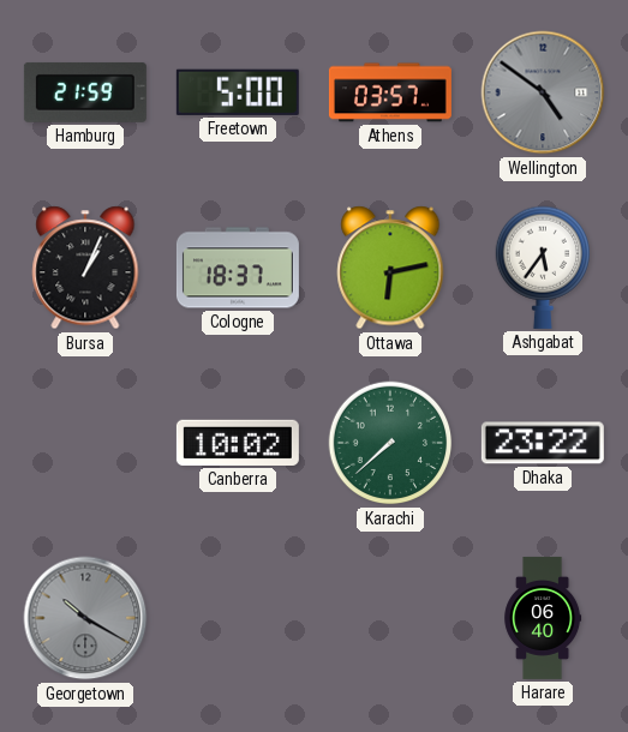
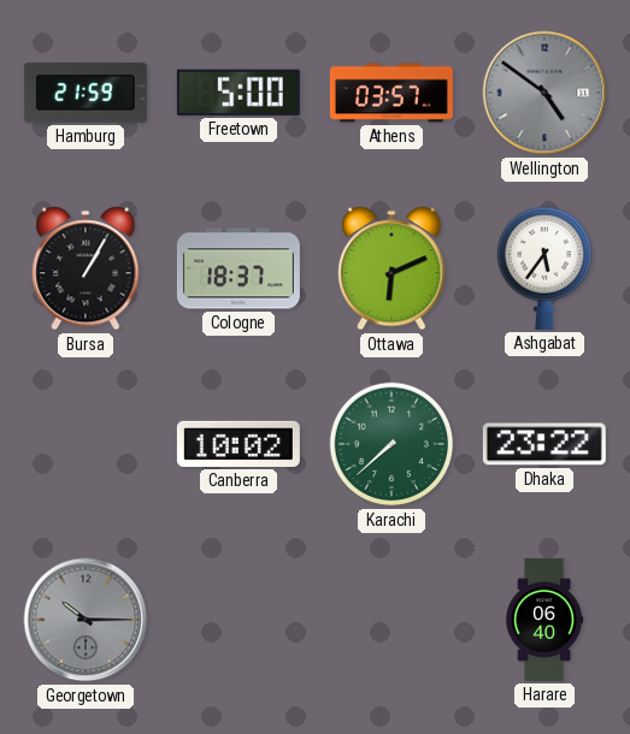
Bursa: 1:04 -> 1:05 (86, 268)
Ottawa: 6:13 -> 6:11 (391, 268)
Georgetown: 10:20 -> 10:15 (86, 620)
